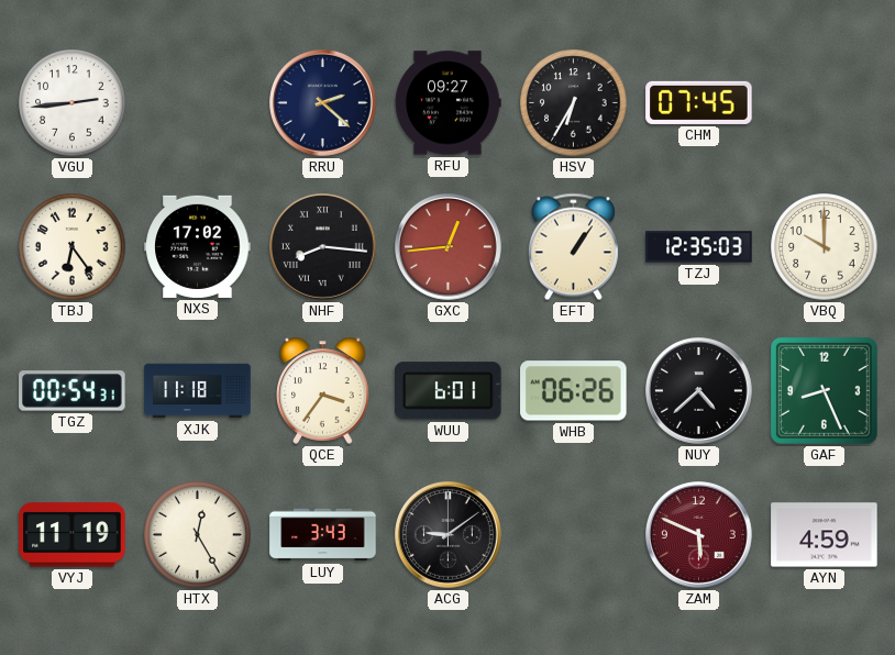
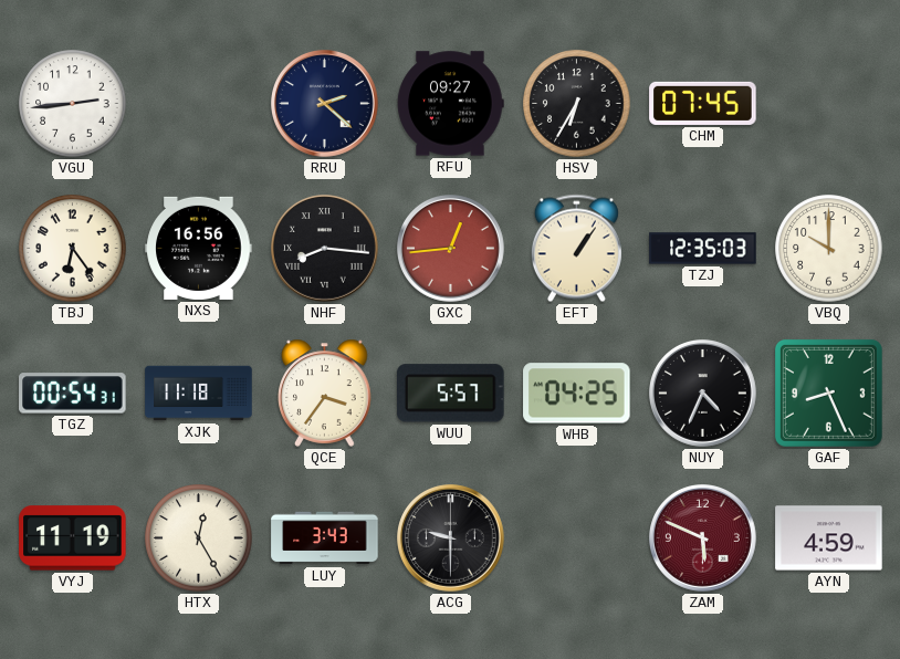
NXS: 17:02 -> 16:56 (199, 248)
WUU: 6:01 -> 5:57 (451, 394)
WHB: 06:26 -> 04:25 (577, 394)
NUY: 4:38 -> 4:34 (703, 394)
ACG: 9:09 -> 9:30 (451, 538)
